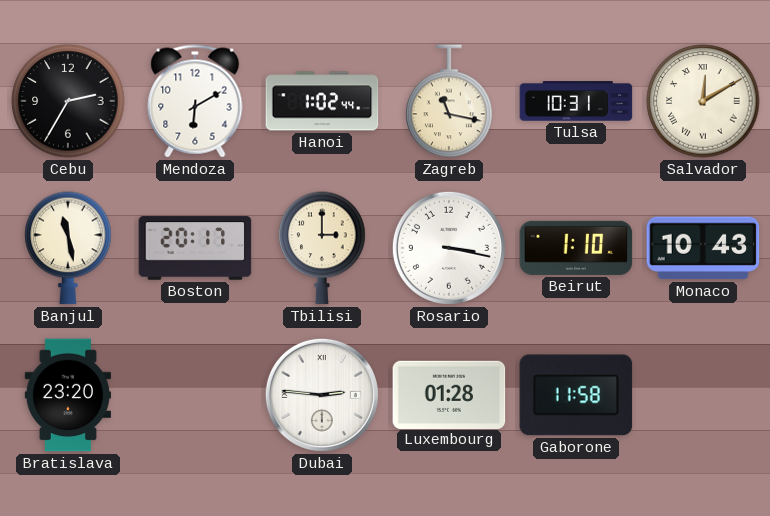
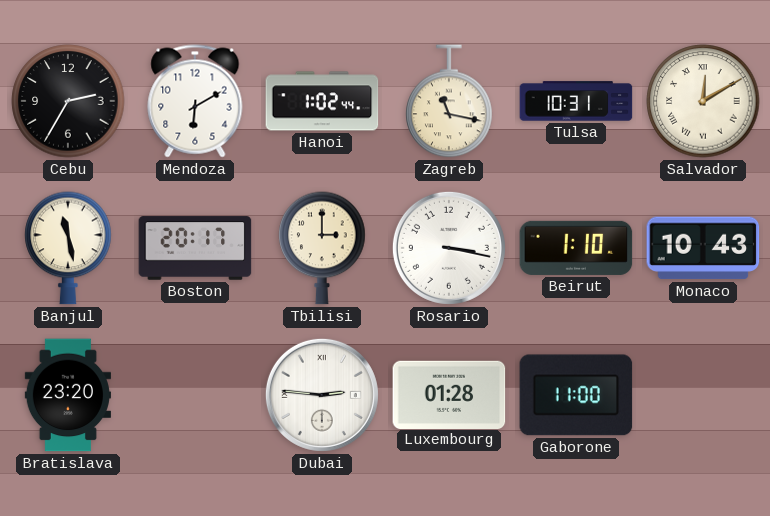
Gaborone: 11:58 -> 11:00 (576, 395)
